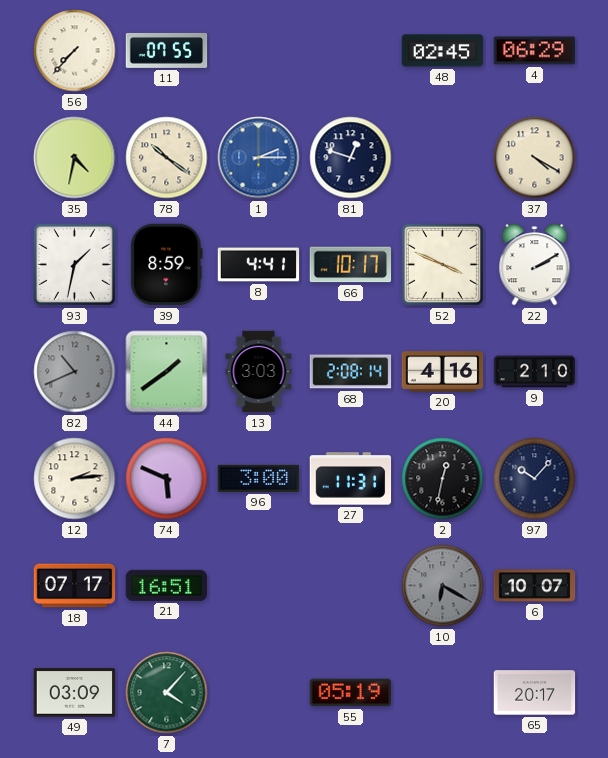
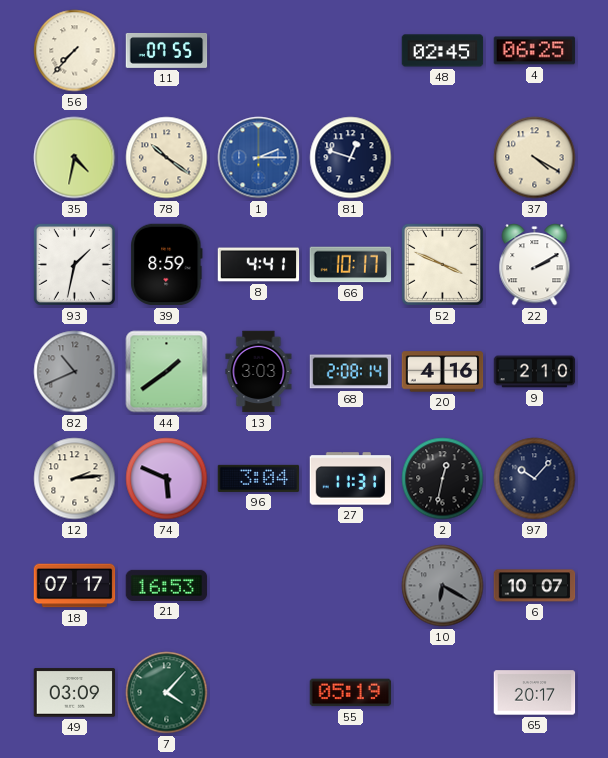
4: 06:29 -> 06:25 (535, 51)
96: 3:00 -> 3:04 (259, 478)
21: 16:51 -> 16:53 (167, 585)
